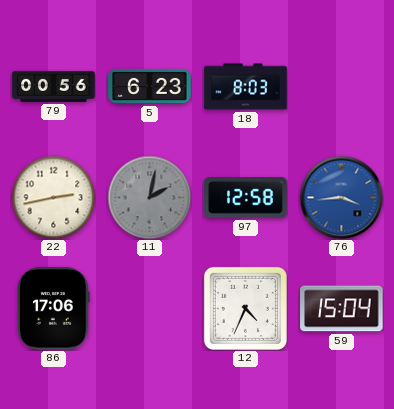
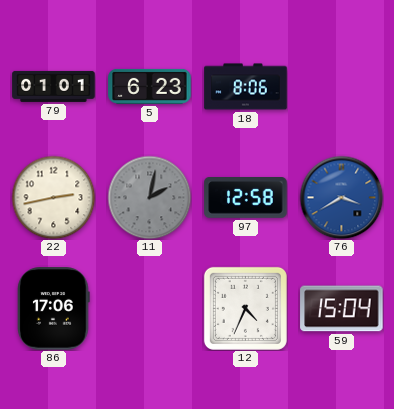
79: 00:56 -> 01:01 (54, 86)
18: 8:03 -> 8:06 (246, 87)
76: 3:44 -> 3:40 (341, 197)
